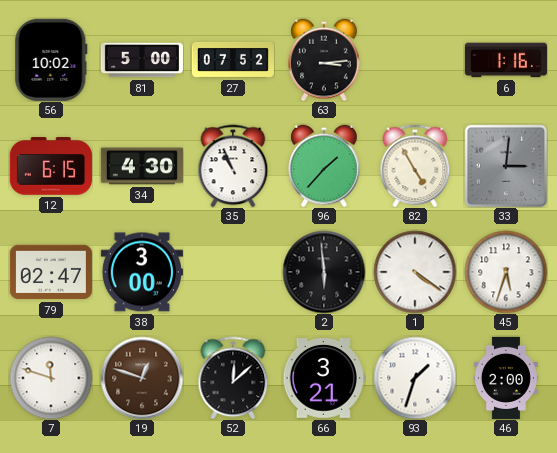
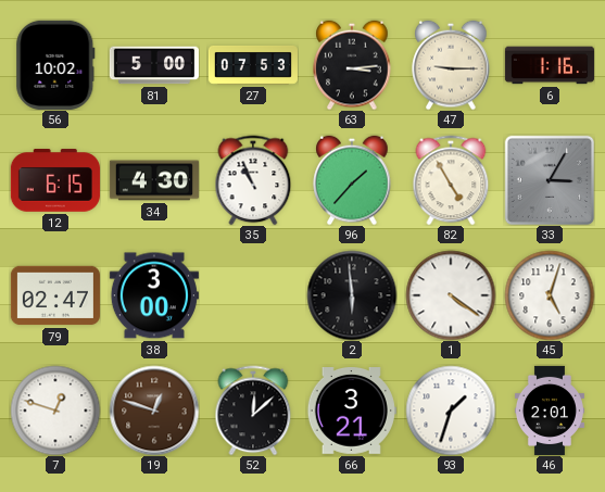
27: 07:52 -> 07:53 (253, 65)
47: none -> 9:15 (451, 65)
33: 3:01 -> 3:05 (550, 180)
45: 5:33 -> 5:03 (550, 295)
7: 11:48 -> 12:48 (55, 411)
46: 2:00 -> 2:01 (550, 411)
